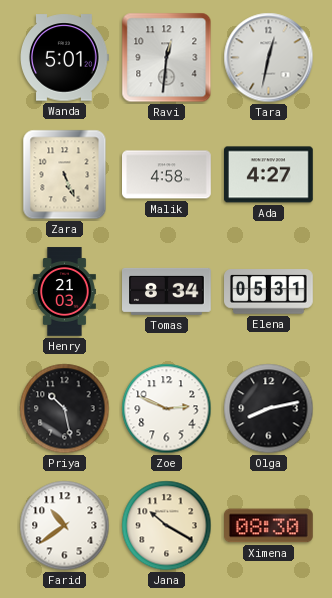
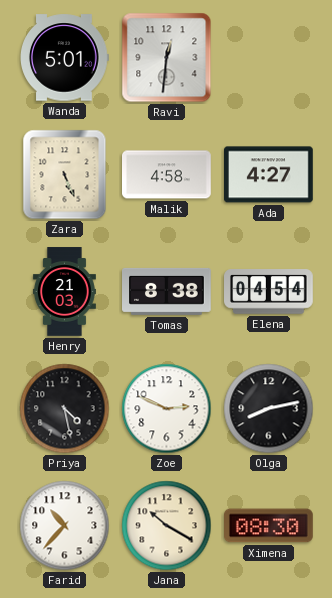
Tara: 12:32 -> none (269, 58)
Tomas: 8:34 -> 8:38 (167, 291)
Elena: 05:31 -> 04:54 (269, 292)
Priya: 10:28 -> 4:28 (65, 409)
Farid: 10:39 -> 10:37 (65, 526)
